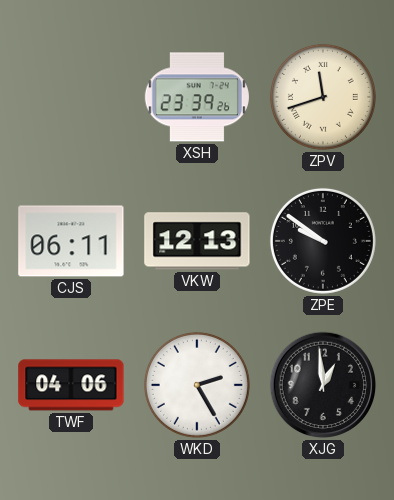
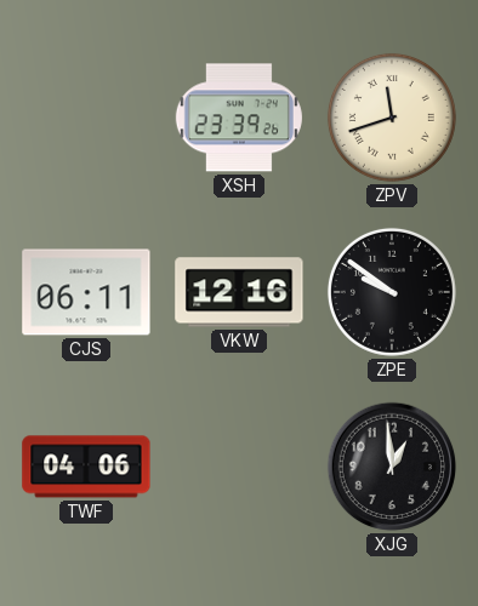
VKW: 12:13 -> 12:16 (239, 292)
WKD: 2:25 -> none (197, 385)
